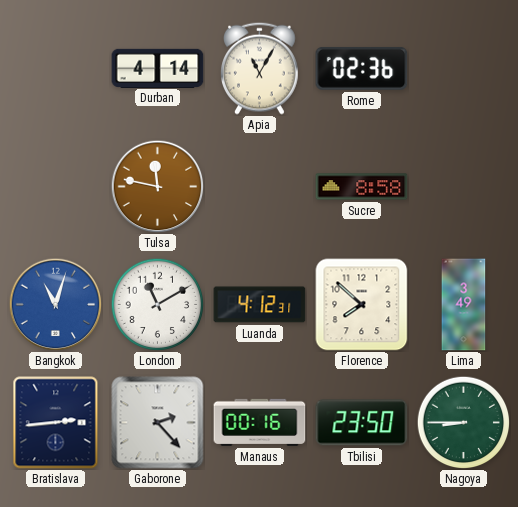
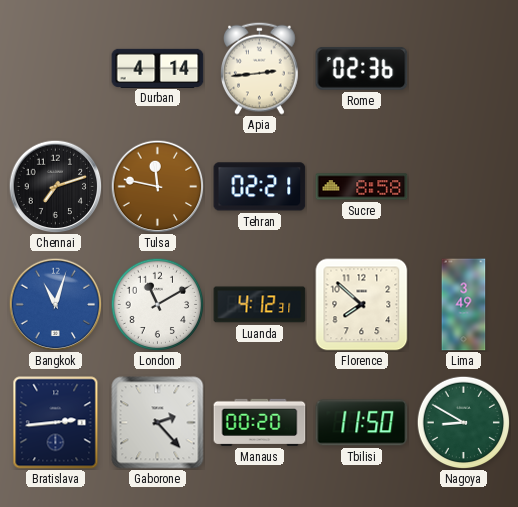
Apia: 11:05 -> 2:44 (260, 68)
Chennai: none -> 7:12 (55, 186)
Tehran: none -> 02:21 (260, 187)
Manaus: 00:16 -> 00:20 (260, 422)
Tbilisi: 23:50 -> 11:50 (362, 423)
Nagoya: 8:45 -> 8:50 (463, 422)
